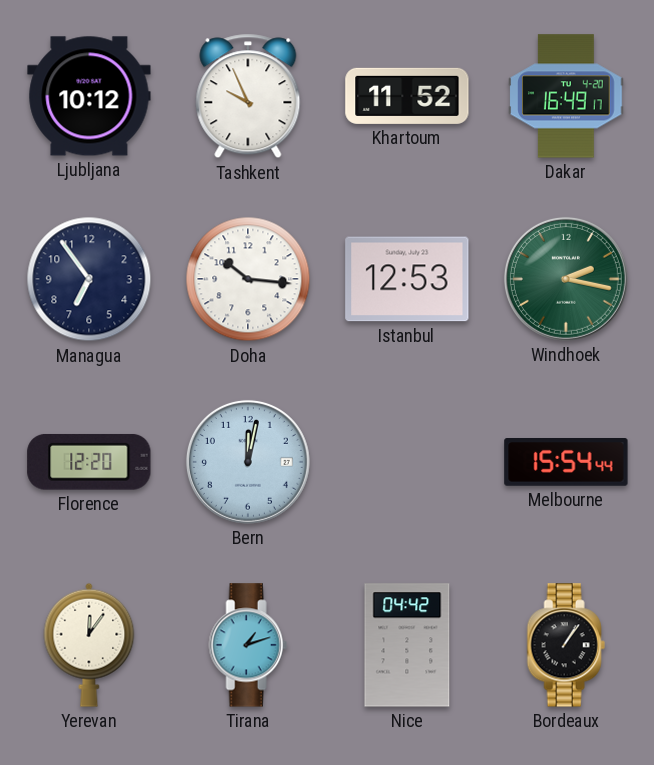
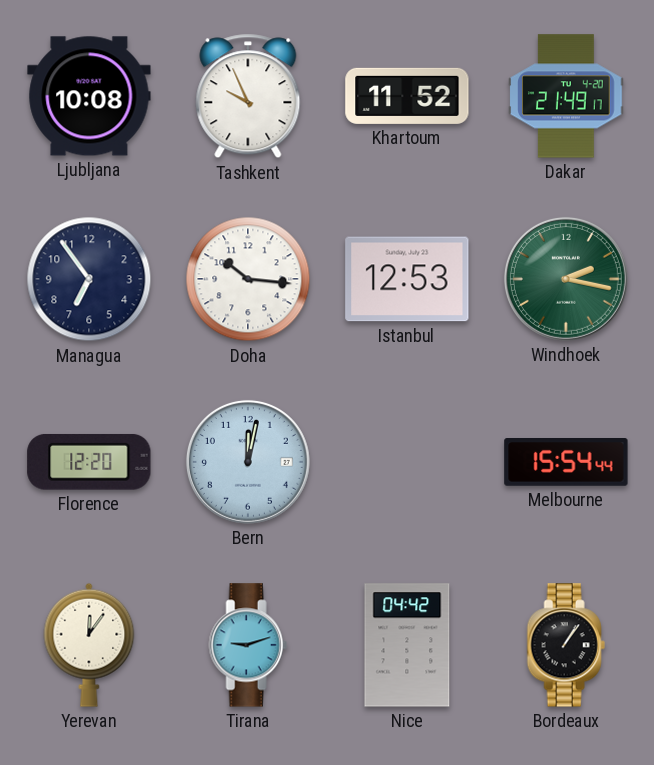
Ljubljana: 10:12 -> 10:08 (89, 96)
Dakar: 16:49 -> 21:49 (566, 96)
Tirana: 1:12 -> 9:12 (248, 645)
